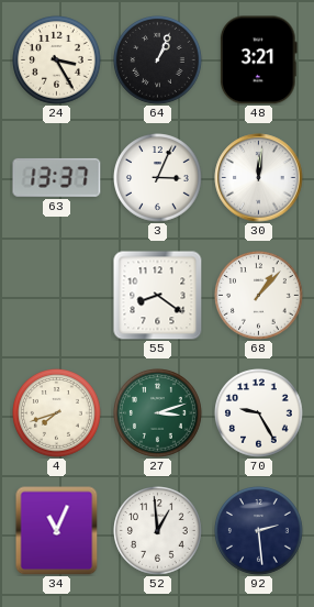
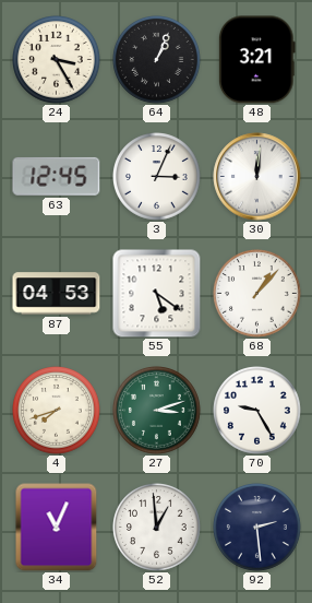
63: 13:37 -> 12:45 (57, 176)
87: none -> 04:53 (57, 294)
55: 8:21 -> 5:21 (157, 294)
